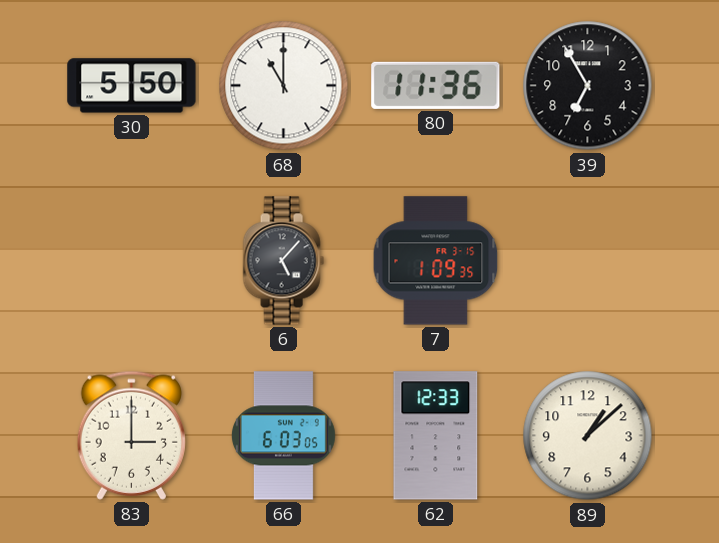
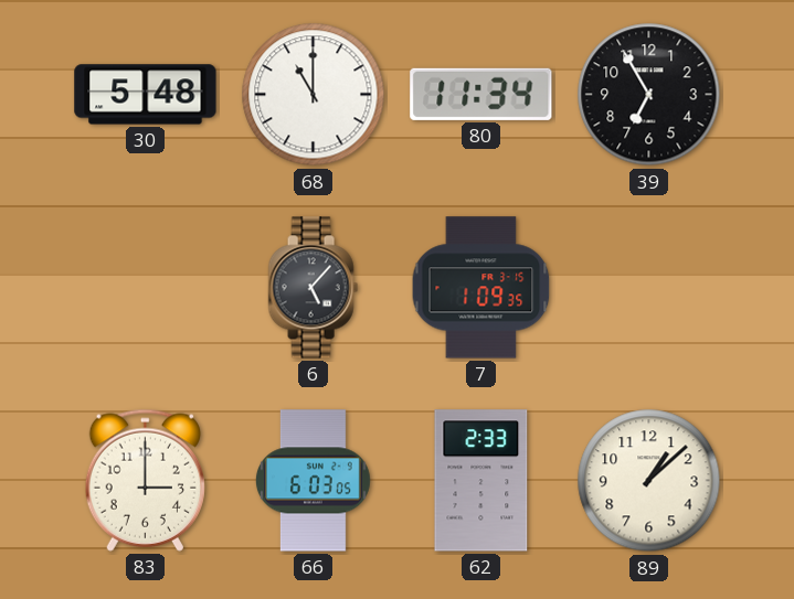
30: 5:50 -> 5:48 (146, 95)
80: 11:36 -> 11:34 (481, 94)
62: 12:33 -> 2:33 (481, 481)
